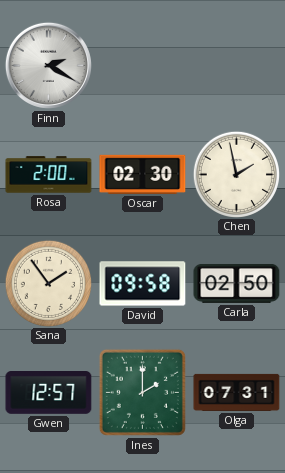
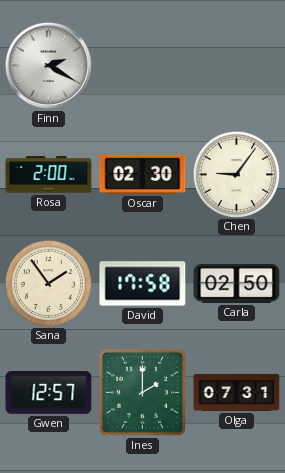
Chen: 1:58 -> 9:06 (236, 174)
David: 09:58 -> 17:58 (143, 284)
